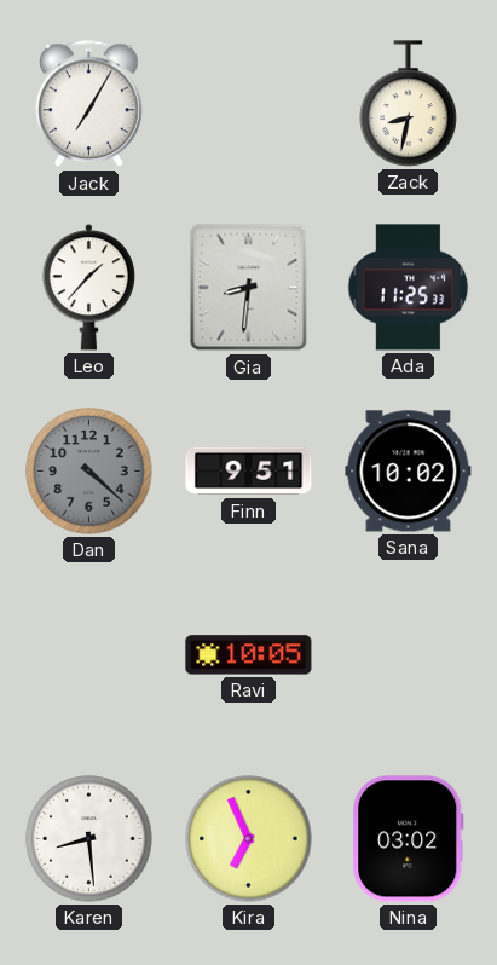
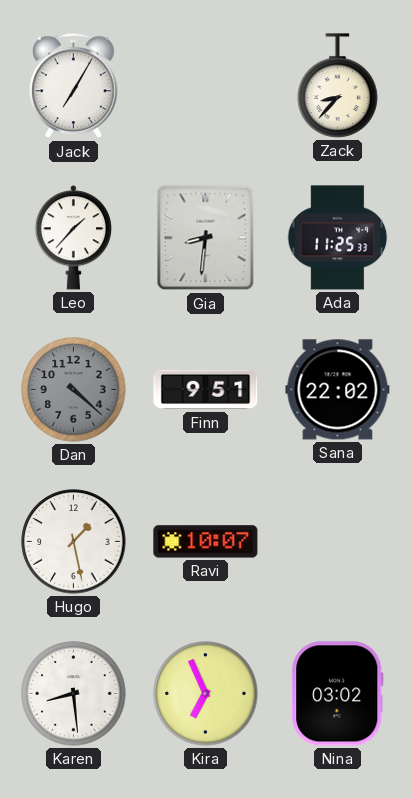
Zack: 8:32 -> 8:37 (338, 86)
Sana: 10:02 -> 22:02 (338, 390)
Hugo: none -> 1:28 (74, 542)
Ravi: 10:05 -> 10:07 (206, 542)
